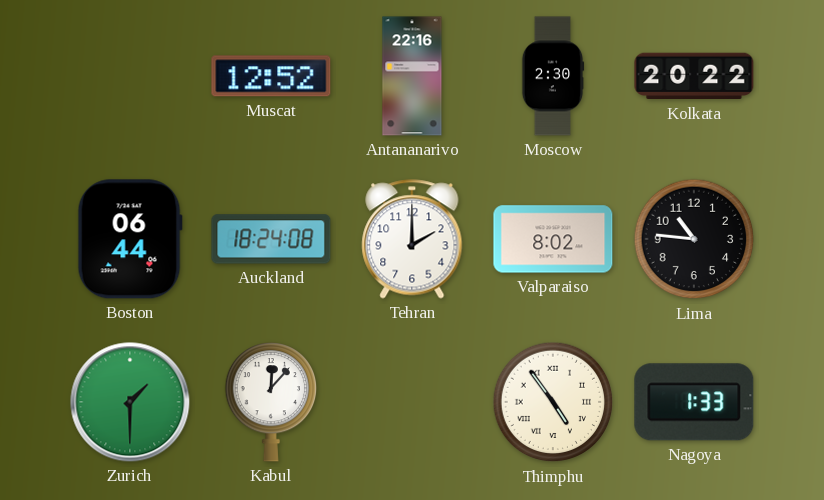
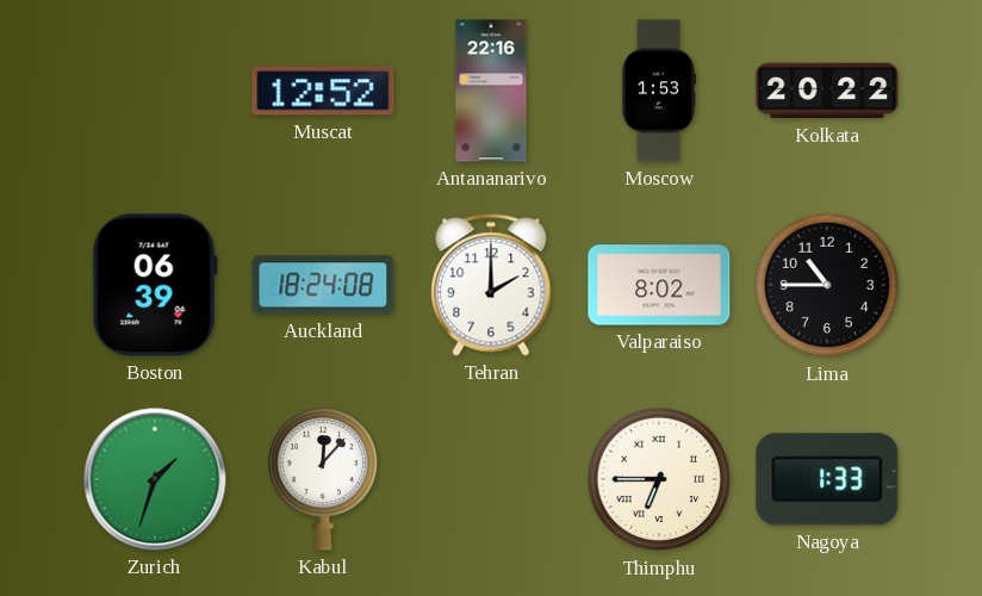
Moscow: 2:30 -> 1:53 (659, 91)
Boston: 06:44 -> 06:39 (155, 285)
Lima: 10:46 -> 10:45 (827, 285)
Zurich: 1:30 -> 1:33 (155, 479)
Thimphu: 4:54 -> 6:45 (659, 479)
